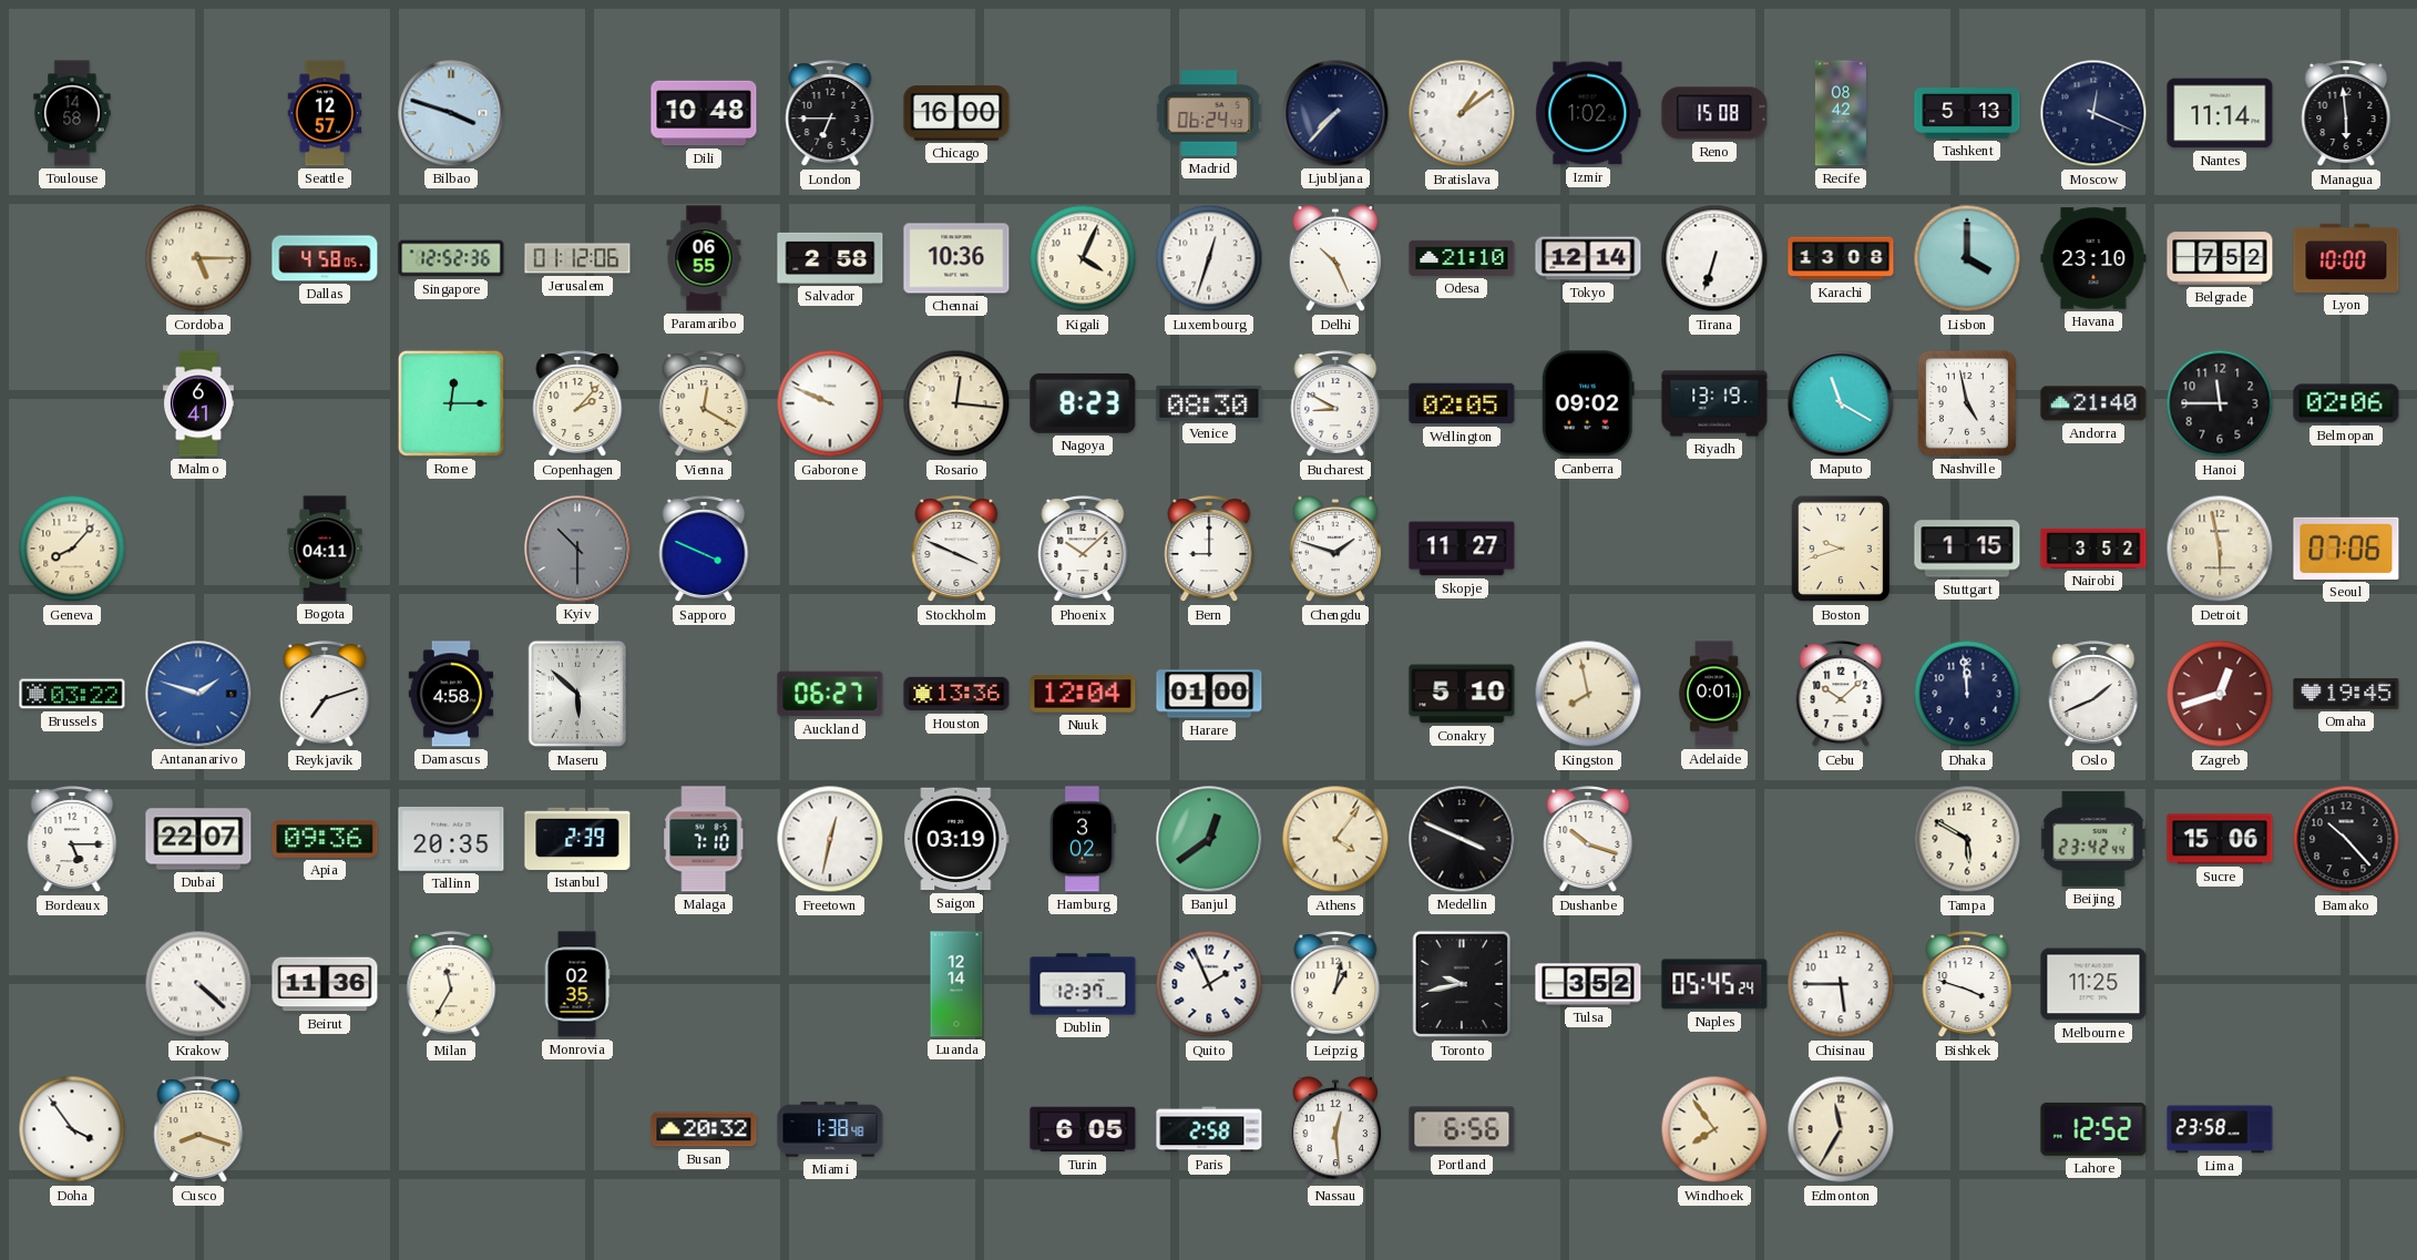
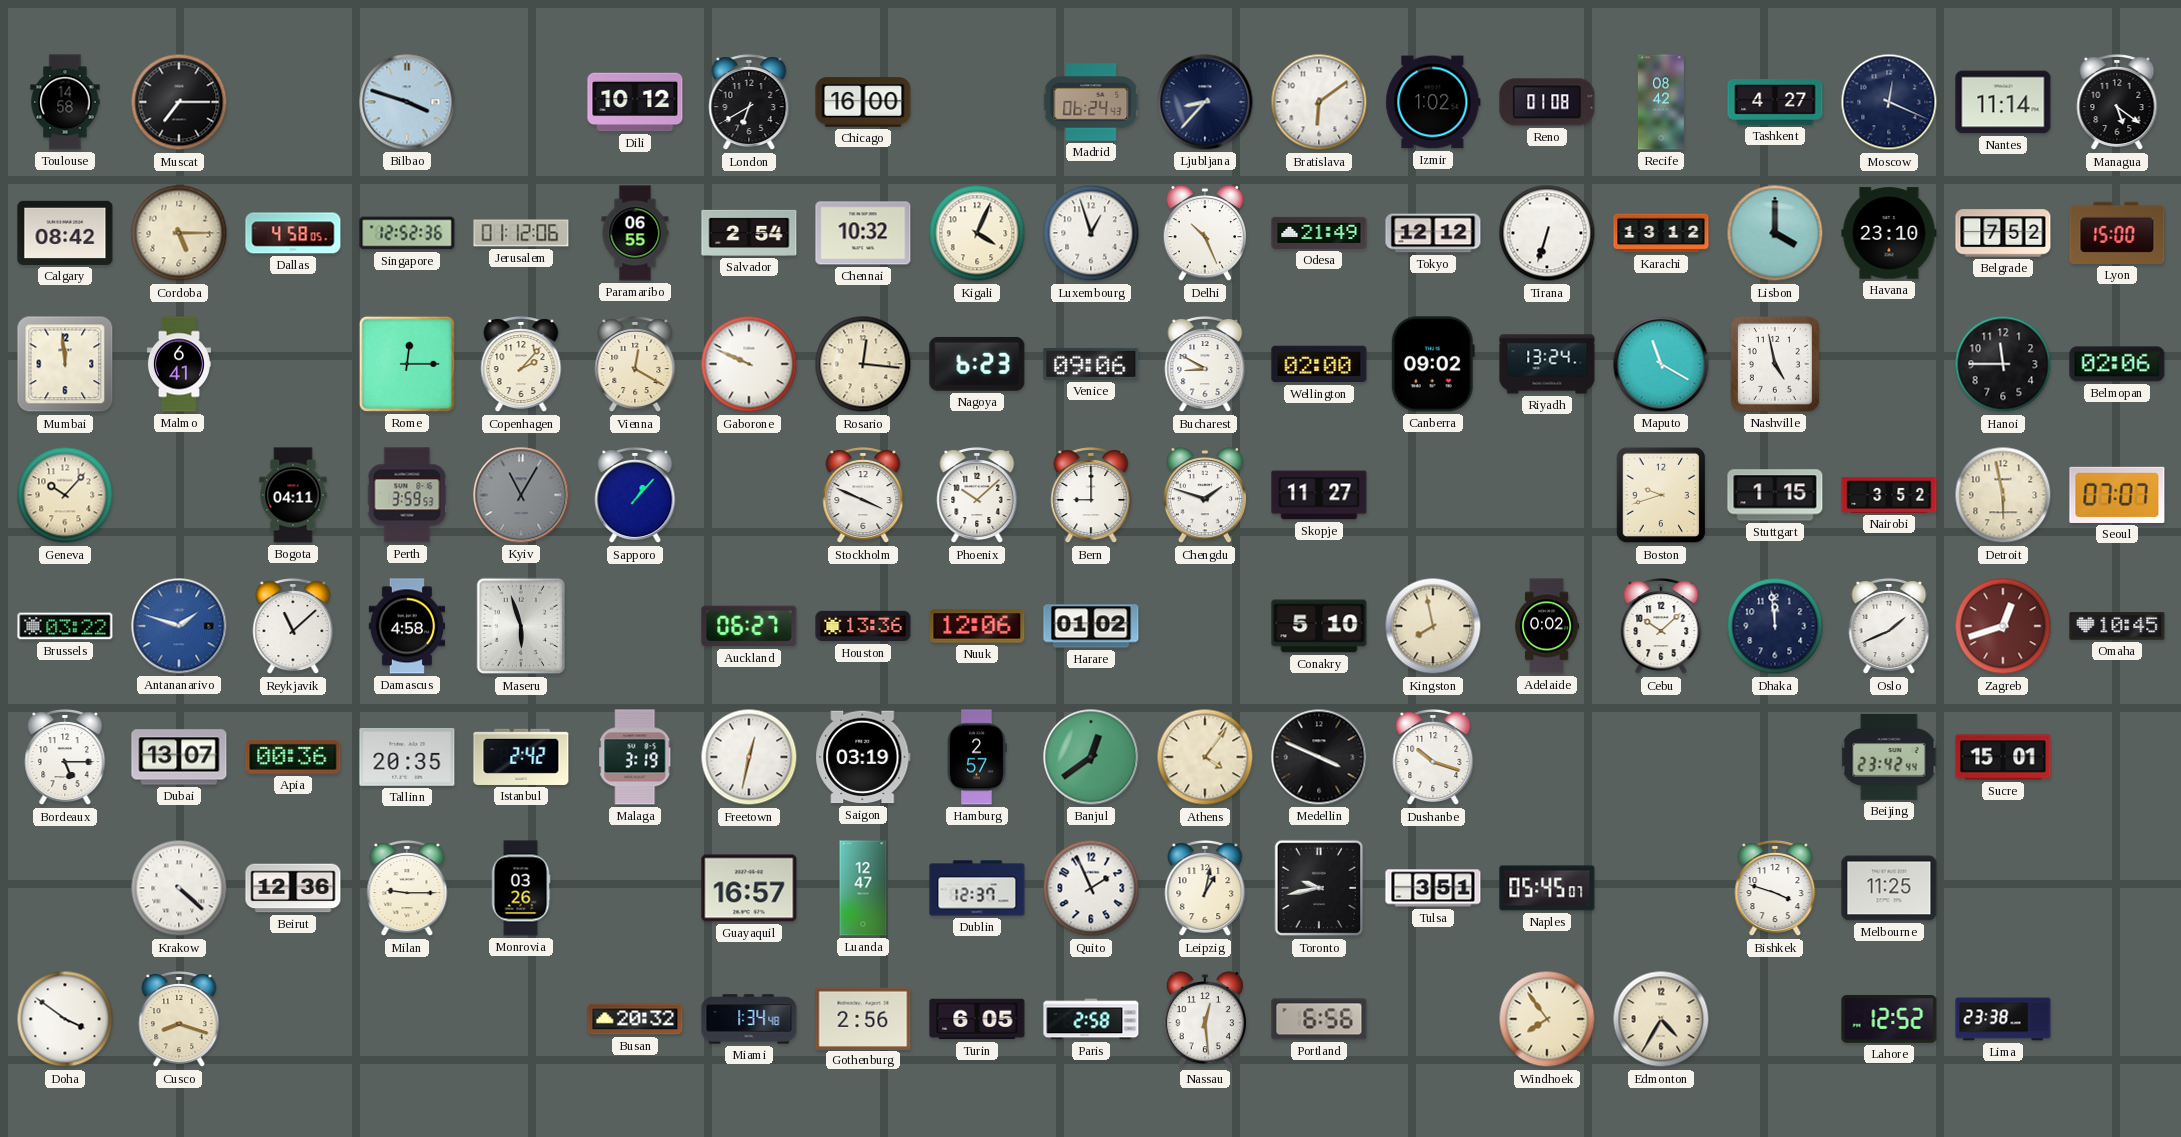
Muscat: none -> 7:15 (179, 102)
Seattle: 12:57 -> none (325, 113)
Dili: 10:48 -> 10:12 (635, 102)
London: 6:45 -> 6:40 (749, 103)
Ljubljana: 7:37 -> 8:37 (1205, 102)
Bratislava: 1:09 -> 6:09 (1319, 102)
Reno: 15:08 -> 01:08 (1547, 102)
Tashkent: 5:13 -> 4:27 (1775, 102)
Managua: 5:59 -> 5:21 (2117, 103)
Calgary: none -> 08:42 (65, 233)
Salvador: 2:58 -> 2:54 (749, 233)
Chennai: 10:36 -> 10:32 (863, 233)
Luxembourg: 12:33 -> 12:57 (1091, 233)
Odesa: 21:10 -> 21:49 (1319, 233)
Tokyo: 12:14 -> 12:12 (1433, 233)
Karachi: 13:08 -> 13:12 (1661, 233)
Lyon: 10:00 -> 15:00 (2117, 233)
Mumbai: none -> 11:59 (65, 364)
Nagoya: 8:23 -> 6:23 (977, 364)
Venice: 08:30 -> 09:06 (1091, 364)
Wellington: 02:05 -> 02:00 (1319, 364)
Riyadh: 13:19 -> 13:24 (1547, 364)
Andorra: 21:40 -> none (2093, 403)
Geneva: 8:07 -> 10:07 (65, 495)
Perth: none -> 3:59 (407, 495)
Kyiv: 10:30 -> 11:05 (521, 495)
Sapporo: 3:49 -> 1:07 (635, 496)
Seoul: 07:06 -> 07:07 (2117, 495)
Reykjavik: 7:12 -> 11:08 (293, 627)
Maseru: 5:52 -> 5:57 (521, 626)
Nuuk: 12:04 -> 12:06 (977, 626)
Harare: 01:00 -> 01:02 (1091, 626)
Adelaide: 0:01 -> 0:02 (1548, 626)
Omaha: 19:45 -> 10:45 (2117, 626)
Dubai: 22:07 -> 13:07 (179, 757)
Apia: 09:36 -> 00:36 (293, 757)
Istanbul: 2:39 -> 2:42 (521, 757)
Malaga: 7:10 -> 3:19 (635, 757)
Hamburg: 3:02 -> 2:57 (977, 757)
Tampa: 5:50 -> none (1967, 839)
Sucre: 15:06 -> 15:01 (2003, 757)
Bamako: 10:23 -> none (2346, 839)
Beirut: 11:36 -> 12:36 (293, 888)
Milan: 11:35 -> 9:15 (407, 889)
Monrovia: 02:35 -> 03:26 (521, 888)
Guayaquil: none -> 16:57 (749, 888)
Luanda: 12:14 -> 12:47 (863, 888)
Tulsa: 3:52 -> 3:51 (1433, 888)
Naples: 05:45:24 -> 05:45:07 (1547, 888)
Chisinau: 5:45 -> none (1841, 984)
Doha: 3:54 -> 3:51 (65, 1019)
Miami: 1:38 -> 1:34 (749, 1019)
Gothenburg: none -> 2:56 (863, 1018)
Edmonton: 11:35 -> 4:35 (1661, 1019)
Lima: 23:58 -> 23:38 (2003, 1019)
